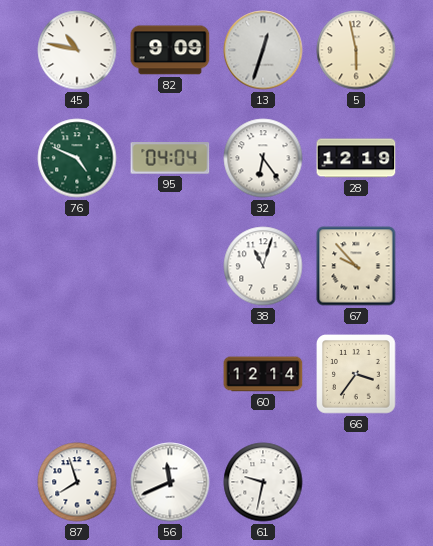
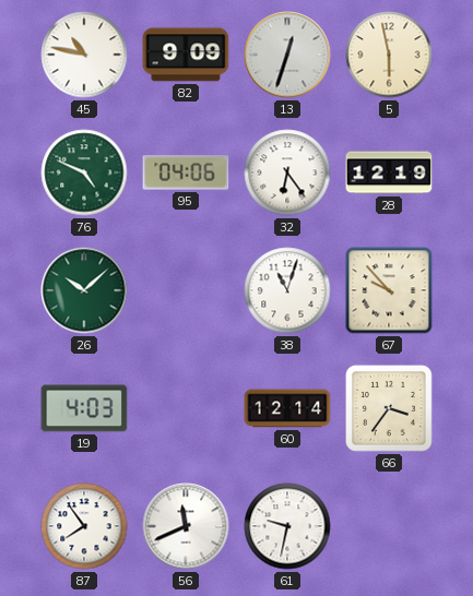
95: 04:04 -> 04:06 (186, 172)
26: none -> 10:08 (84, 290)
19: none -> 4:03 (84, 408)
87: 7:57 -> 7:54 (84, 526)
